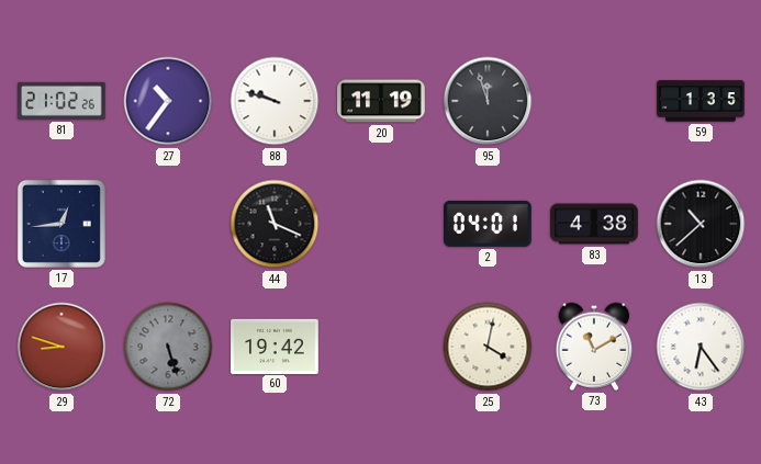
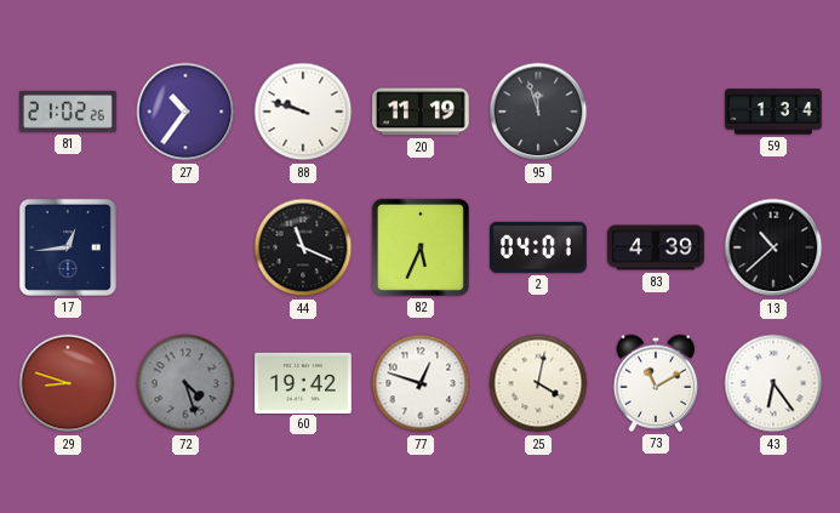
59: 1:35 -> 1:34 (773, 112)
82: none -> 5:34 (421, 247)
83: 4:38 -> 4:39 (656, 247)
72: 5:27 -> 4:27 (185, 383)
77: none -> 12:48 (421, 383)
